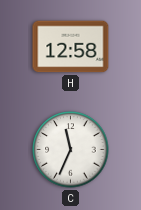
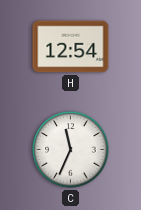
H: 12:58 -> 12:54 (71, 47)
